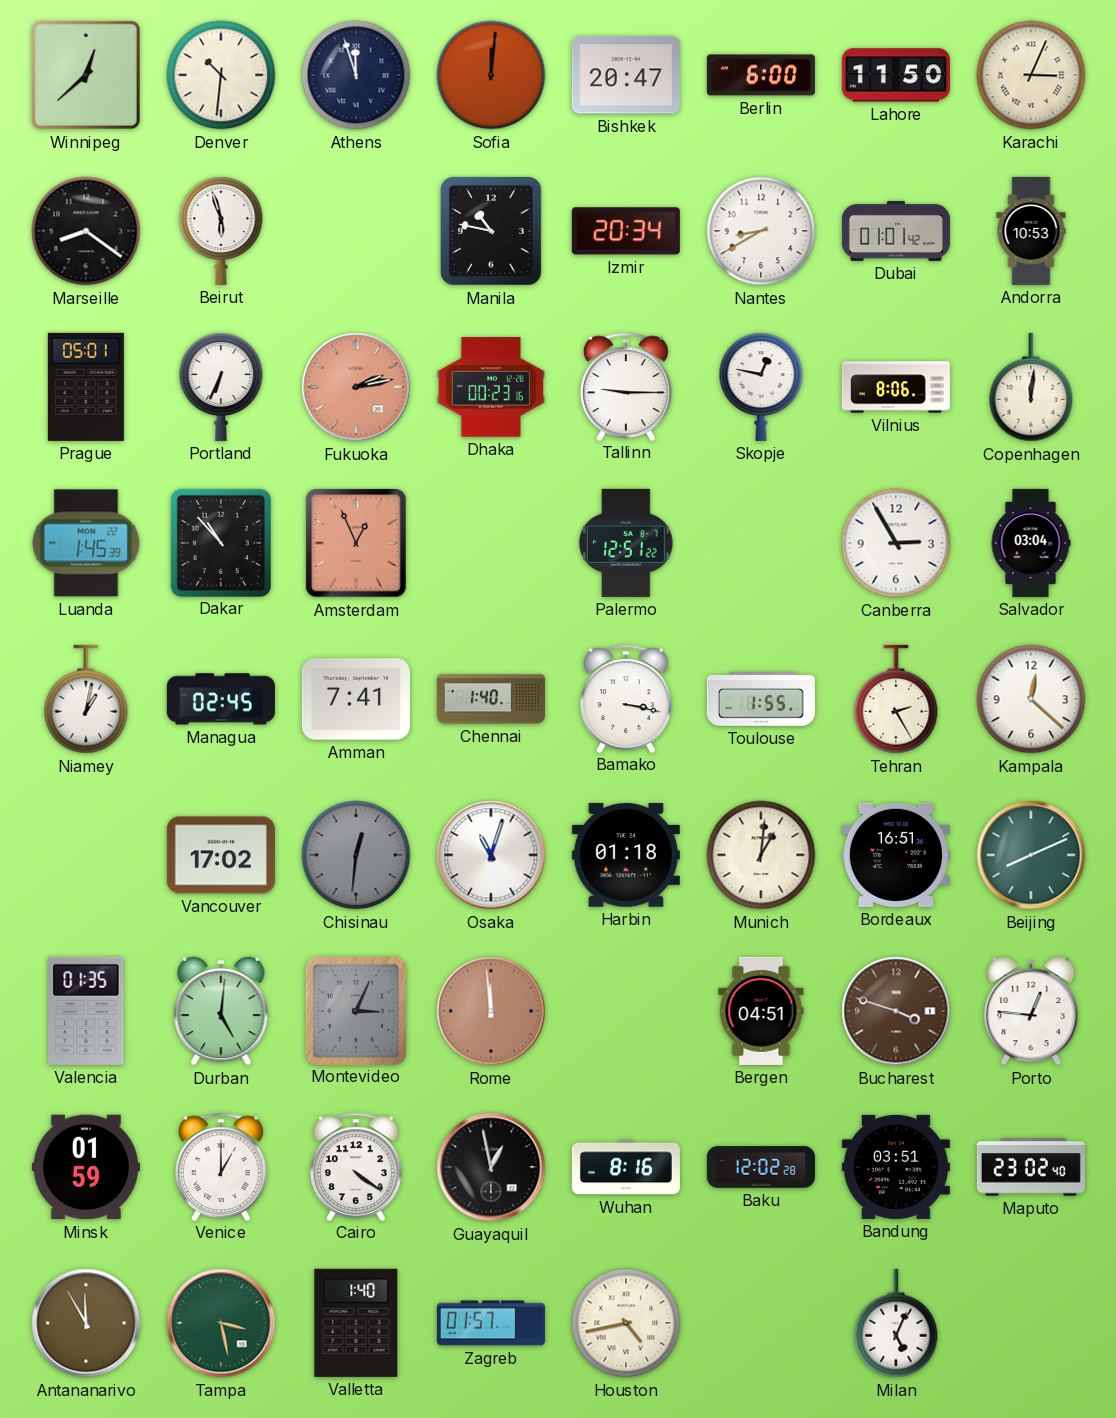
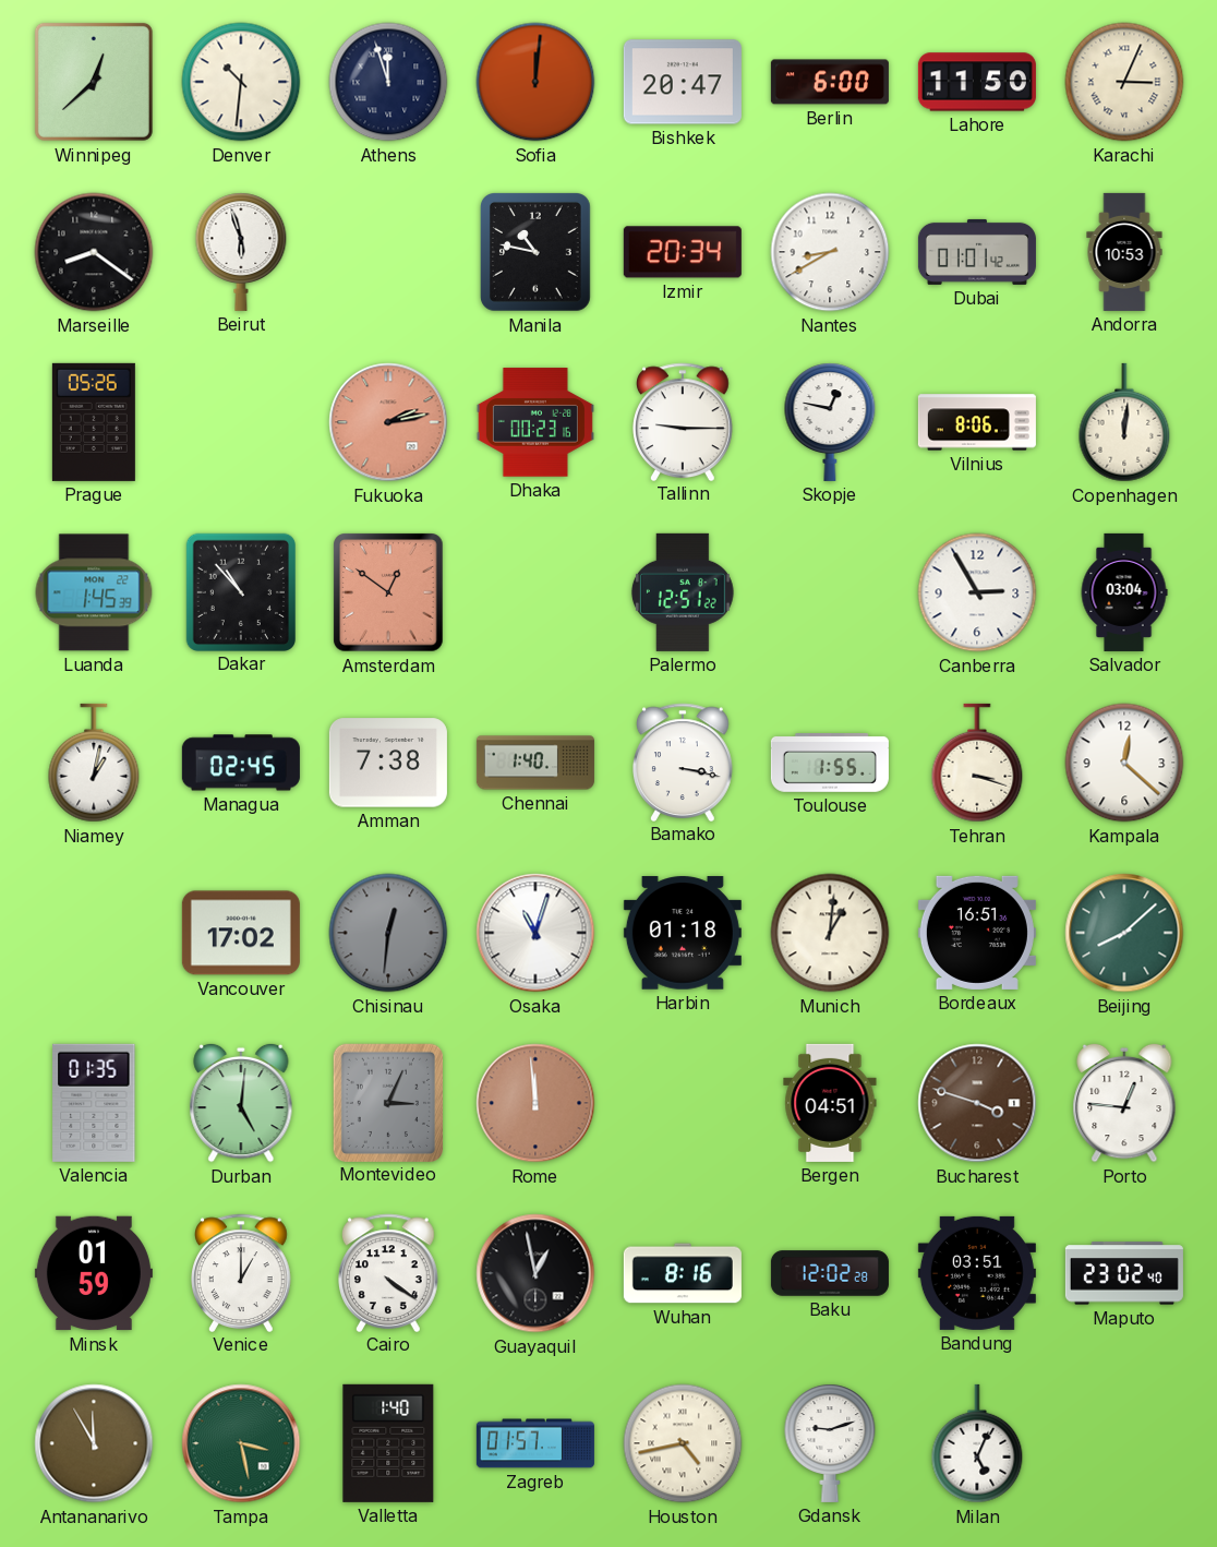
Prague: 05:01 -> 05:26 (94, 422)
Portland: 6:34 -> none (221, 387)
Amsterdam: 12:56 -> 12:51 (388, 592)
Amman: 7:41 -> 7:38 (388, 763)
Tehran: 2:25 -> 3:18 (977, 763)
Beijing: 8:11 -> 8:08 (1124, 933)
Gdansk: none -> 9:12 (830, 1443)
